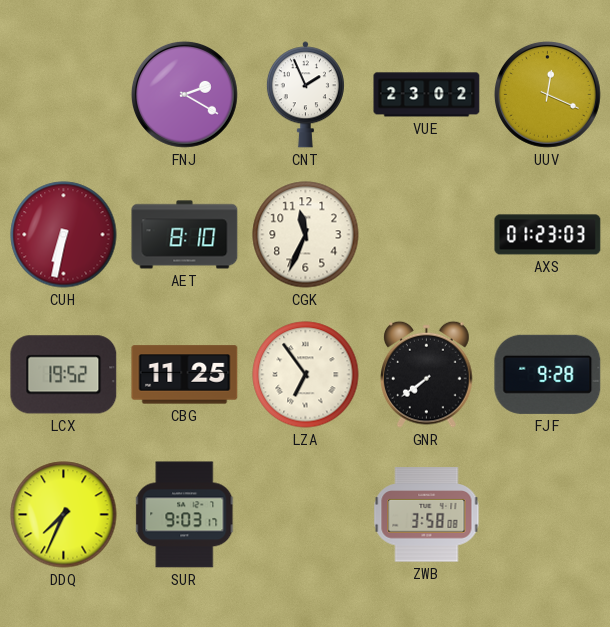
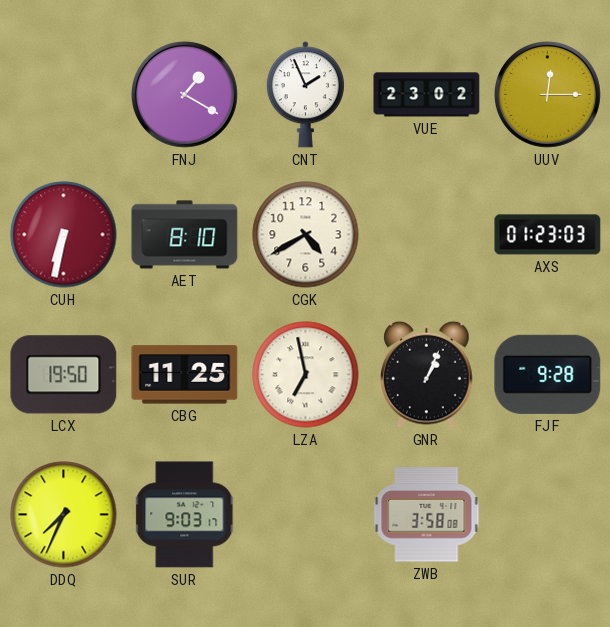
FNJ: 2:20 -> 1:20 (185, 94)
UUV: 12:19 -> 12:15 (548, 94)
CGK: 11:34 -> 4:40 (306, 235)
LCX: 19:52 -> 19:50 (64, 375)
LZA: 6:54 -> 6:58 (306, 375)
GNR: 7:39 -> 1:04 (427, 374)
